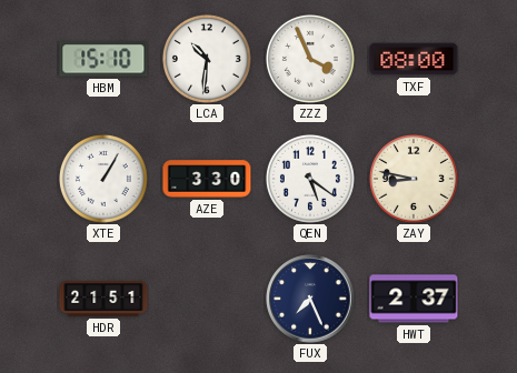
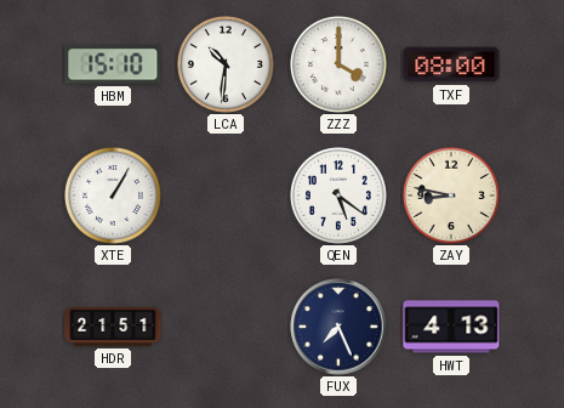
ZZZ: 3:56 -> 4:00 (338, 64)
AZE: 3:30 -> none (207, 179)
HWT: 2:37 -> 4:13 (451, 327)
